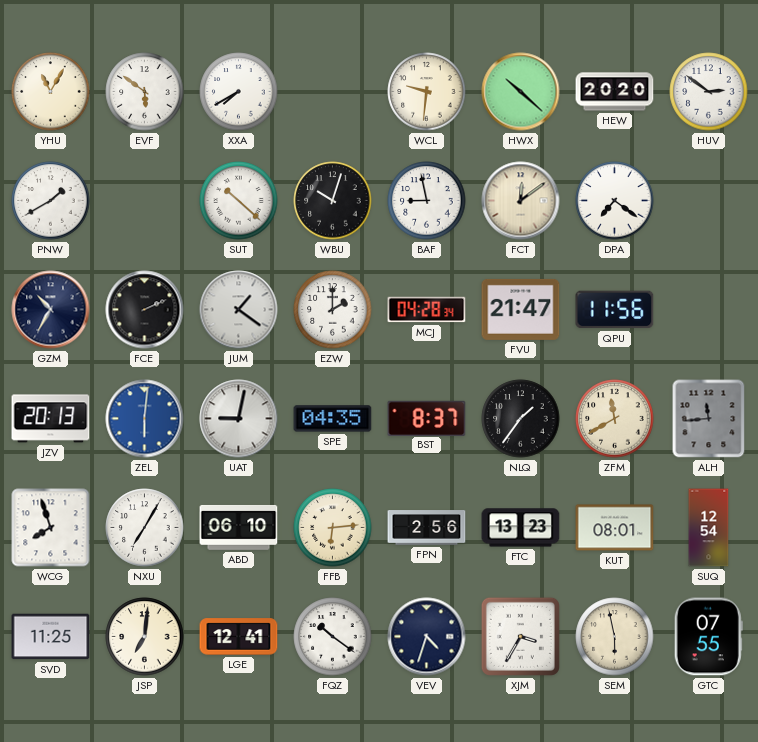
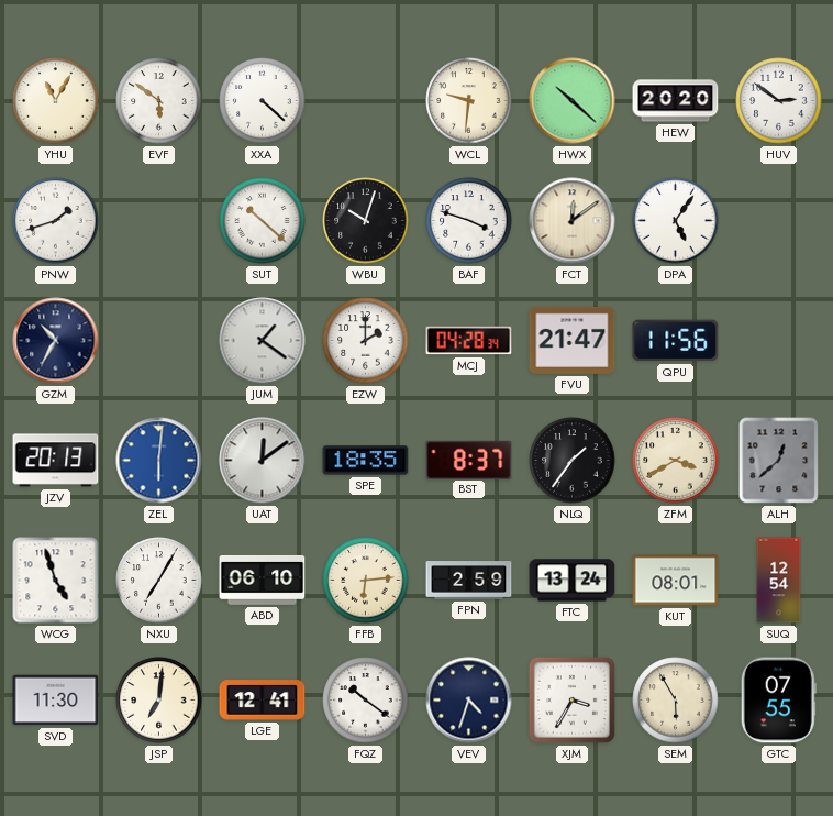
XXA: 7:40 -> 4:22 (263, 101)
PNW: 1:40 -> 1:42 (56, 221)
BAF: 8:58 -> 3:48 (469, 221)
DPA: 7:21 -> 5:06 (676, 221)
FCE: 2:11 -> none (145, 310)
UAT: 9:02 -> 12:09 (263, 461)
SPE: 04:35 -> 18:35 (366, 461)
ZFM: 11:40 -> 3:40 (676, 461)
ALH: 11:44 -> 12:38 (779, 461)
WCG: 7:57 -> 4:57 (56, 581)
FPN: 2:56 -> 2:59 (469, 581)
FTC: 13:23 -> 13:24 (573, 581)
SVD: 11:25 -> 11:30 (56, 701)
SEM: 5:58 -> 5:55 (676, 701)
